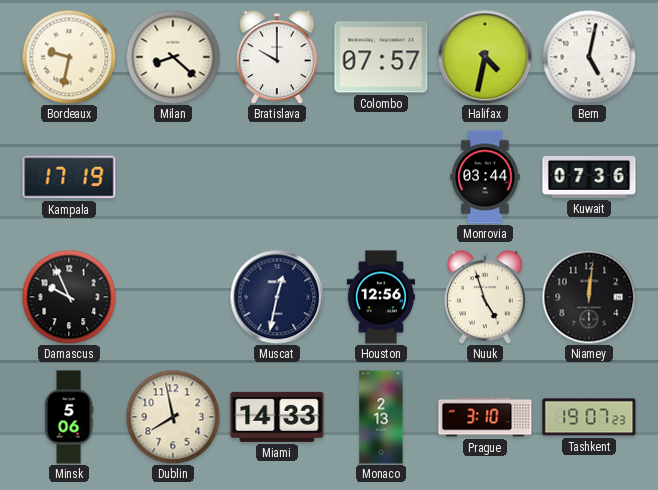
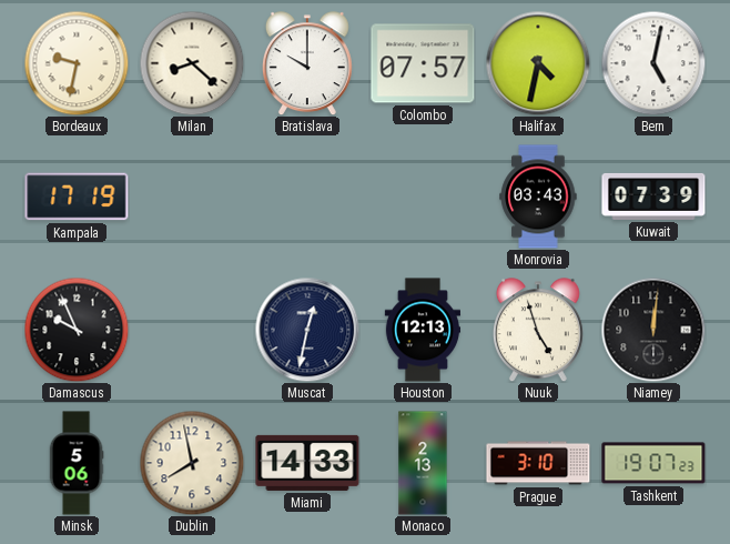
Monrovia: 03:44 -> 03:43 (538, 197)
Kuwait: 07:36 -> 07:39 (653, 197)
Houston: 12:56 -> 12:13 (423, 330)
